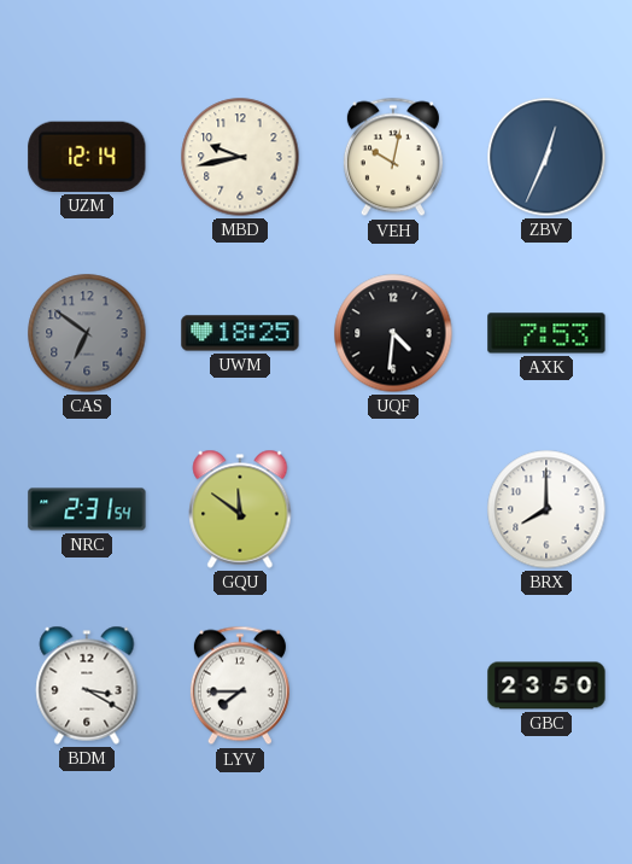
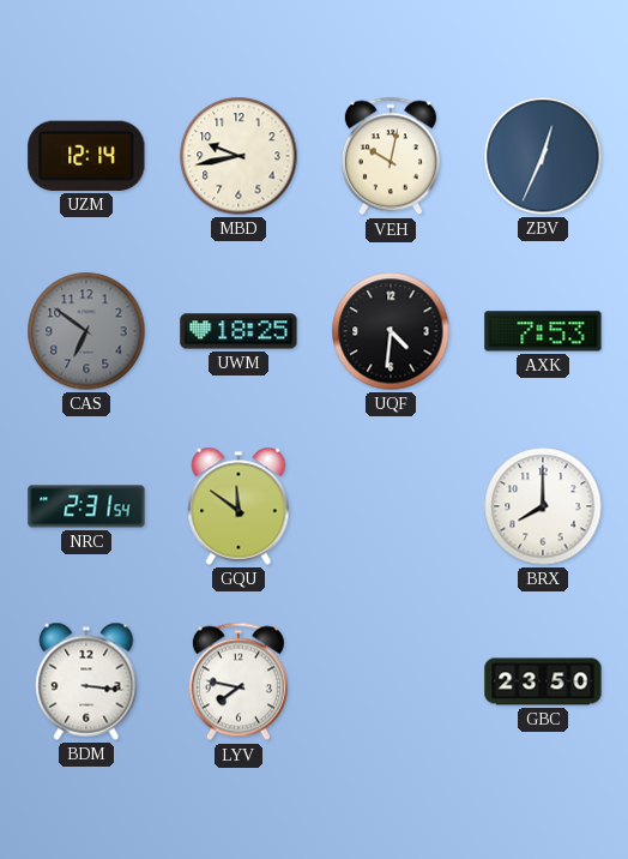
BDM: 3:20 -> 3:16 (86, 681)
LYV: 7:45 -> 7:47 (238, 681)
